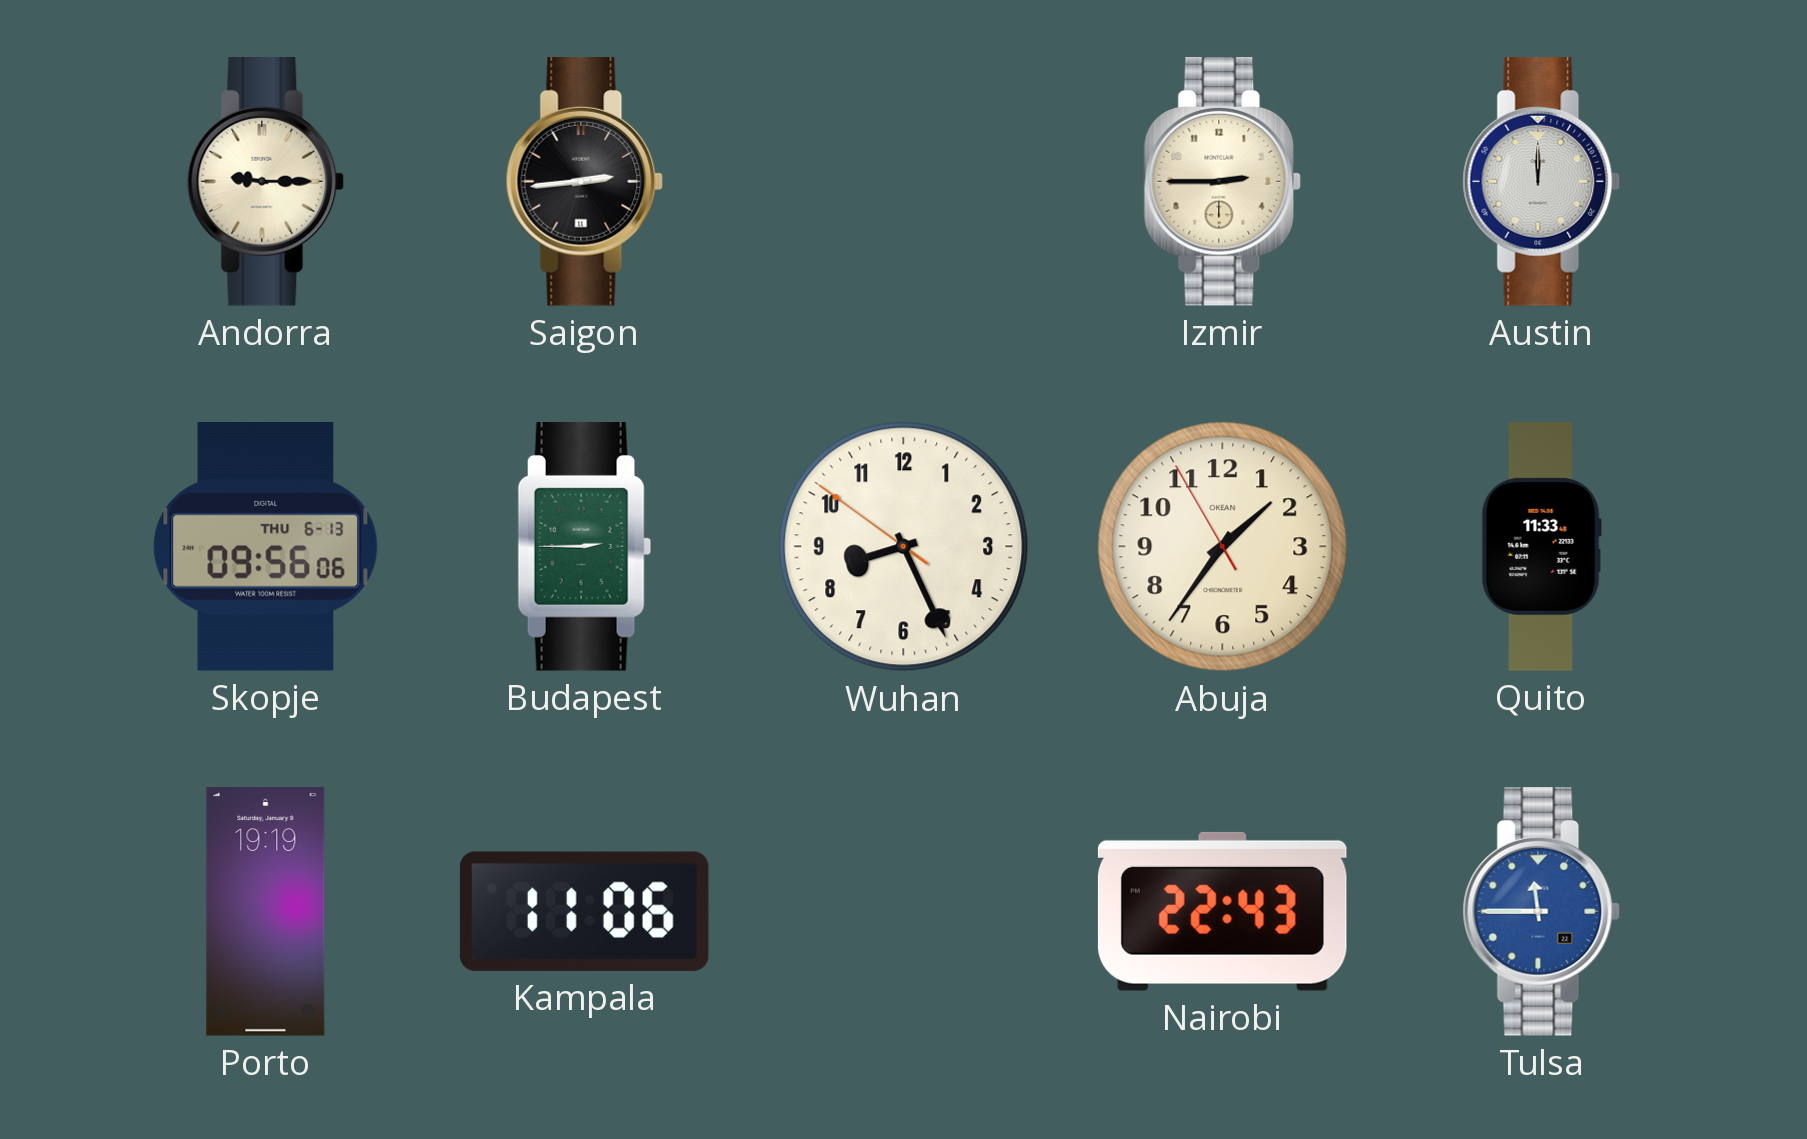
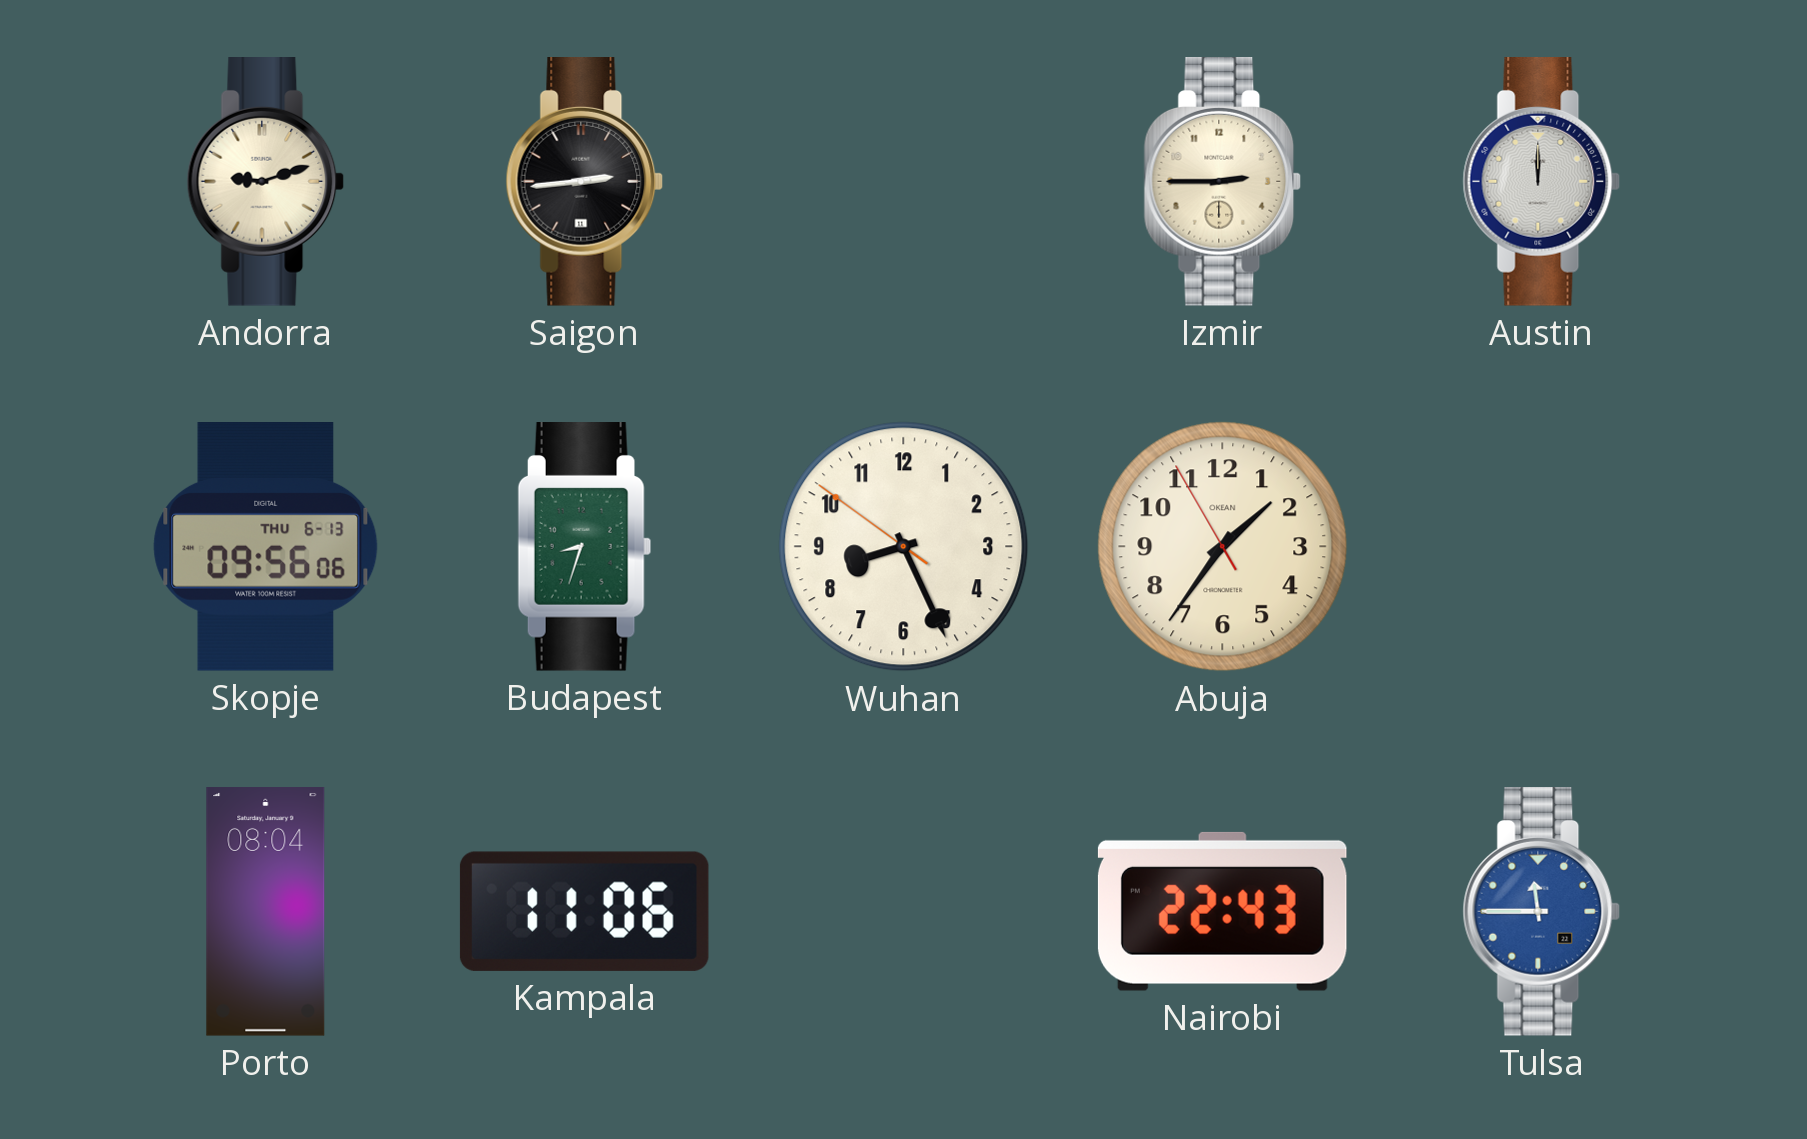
Andorra: 9:15 -> 9:12 (266, 182)
Budapest: 2:45 -> 8:33 (585, 547)
Quito: 11:33 -> none (1541, 547)
Porto: 19:19 -> 08:04 (266, 912)
